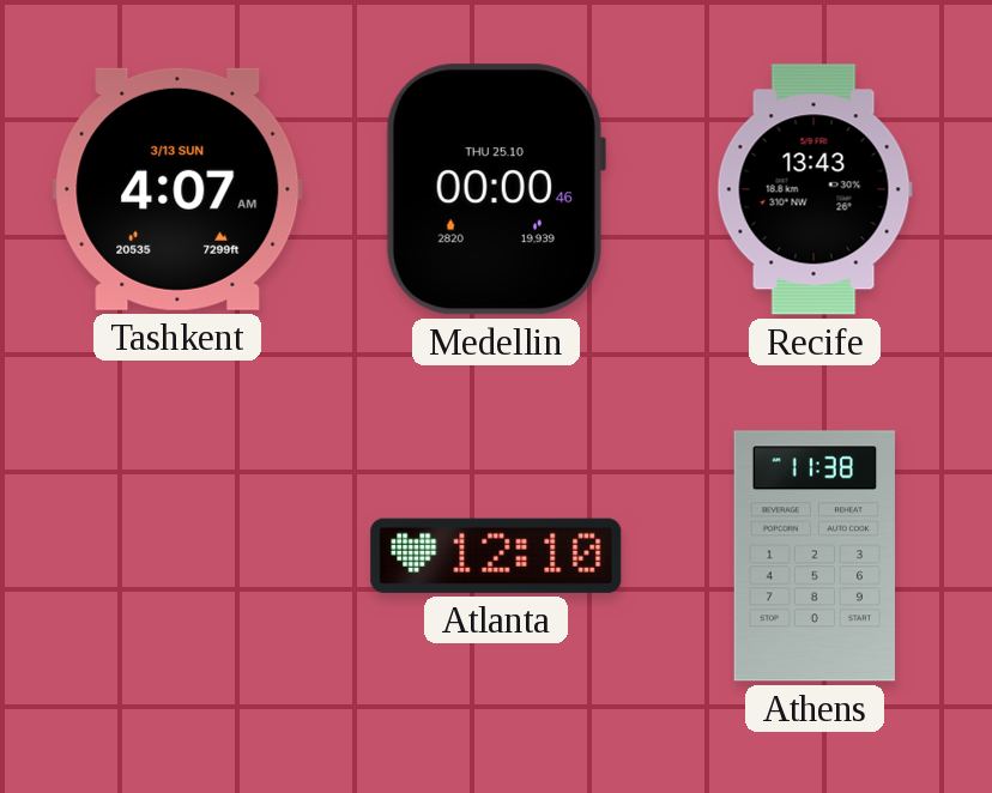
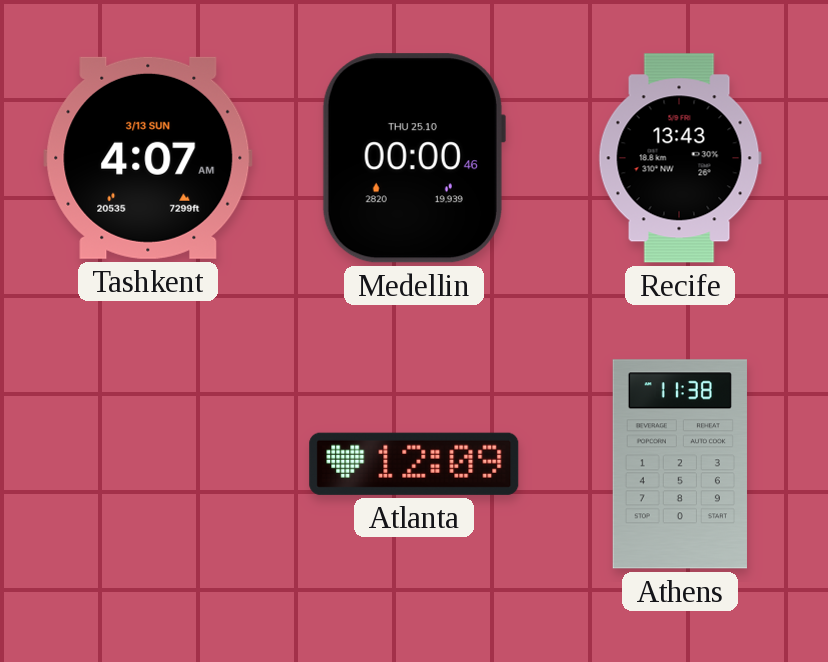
Atlanta: 12:10 -> 12:09 (414, 464)
